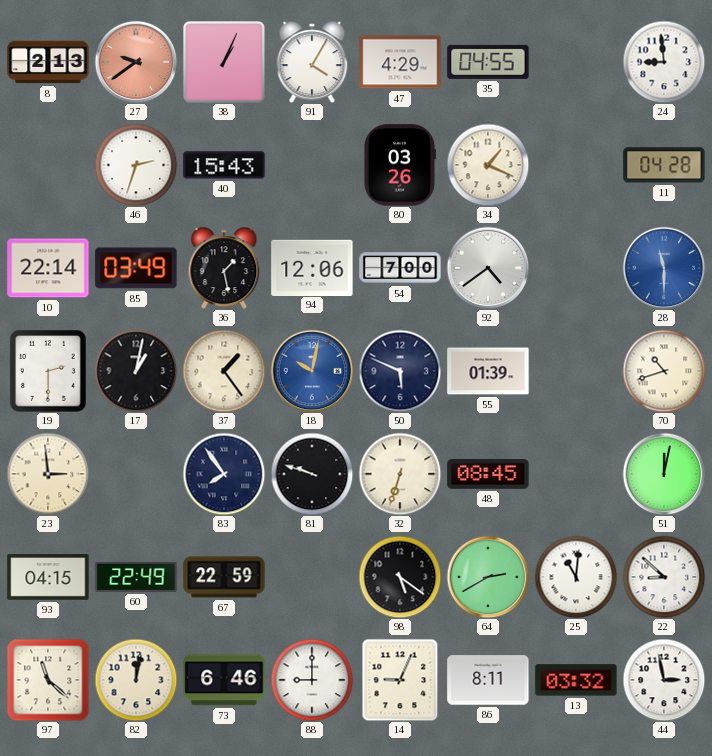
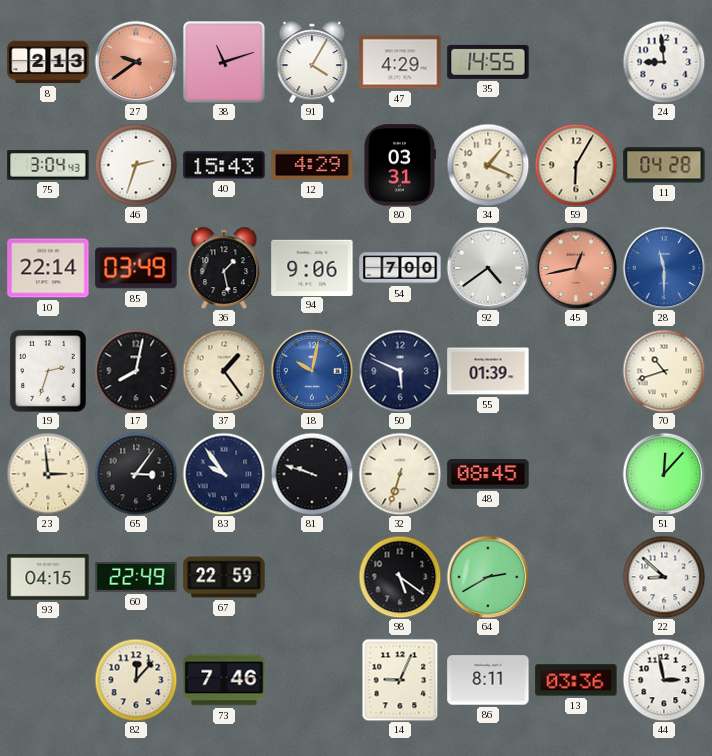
38: 1:04 -> 11:12 (224, 62)
35: 04:55 -> 14:55 (488, 62)
75: none -> 3:04 (48, 165)
12: none -> 4:29 (312, 165)
80: 03:26 -> 03:31 (399, 165)
59: none -> 6:05 (576, 165)
94: 12:06 -> 9:06 (312, 267)
45: none -> 12:43 (576, 268)
19: 2:30 -> 2:33 (48, 371)
17: 1:02 -> 8:02 (136, 371)
65: none -> 3:06 (136, 474)
83: 7:54 -> 9:54 (224, 474)
51: 12:02 -> 12:07 (664, 474)
25: 11:01 -> none (576, 577)
97: 11:22 -> none (48, 680)
82: 12:02 -> 12:07 (136, 680)
73: 6:46 -> 7:46 (224, 680)
88: 9:00 -> none (312, 680)
13: 03:32 -> 03:36 (576, 680)
